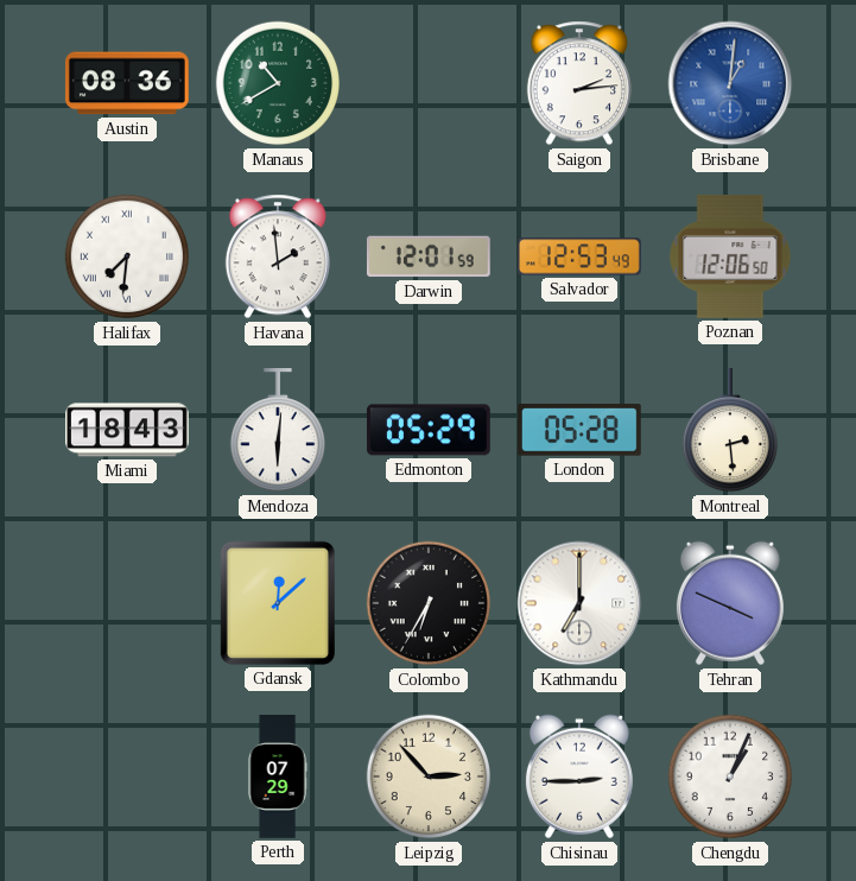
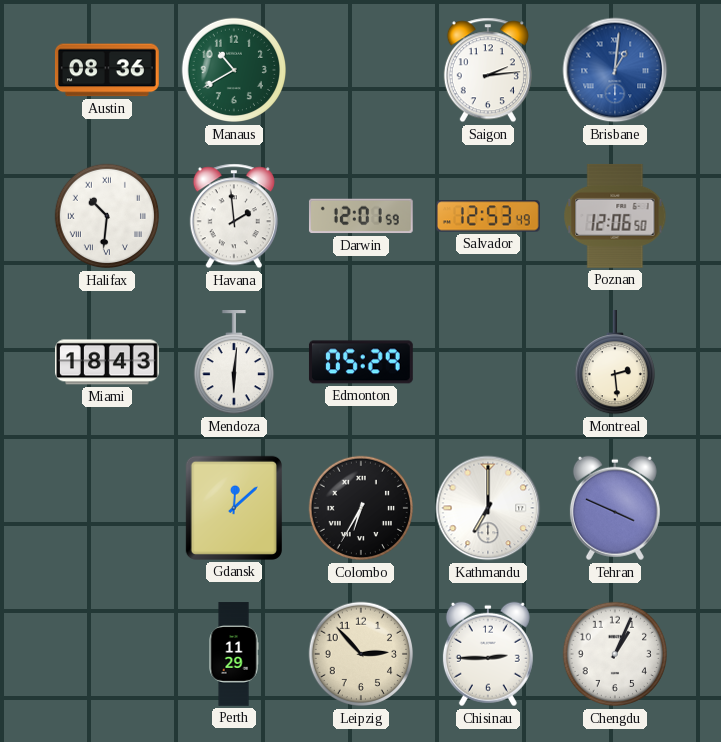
Halifax: 7:31 -> 10:31 (107, 216)
London: 05:28 -> none (581, 430)
Perth: 07:29 -> 11:29 (234, 654)
